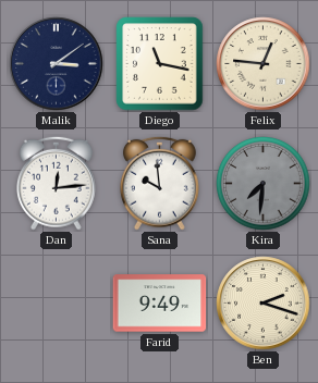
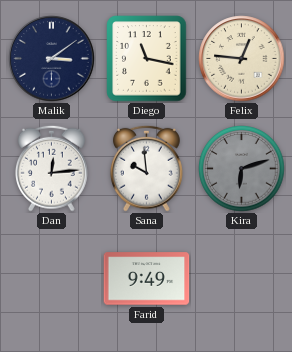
Kira: 7:31 -> 6:12 (242, 169)
Ben: 2:18 -> none (264, 304)
